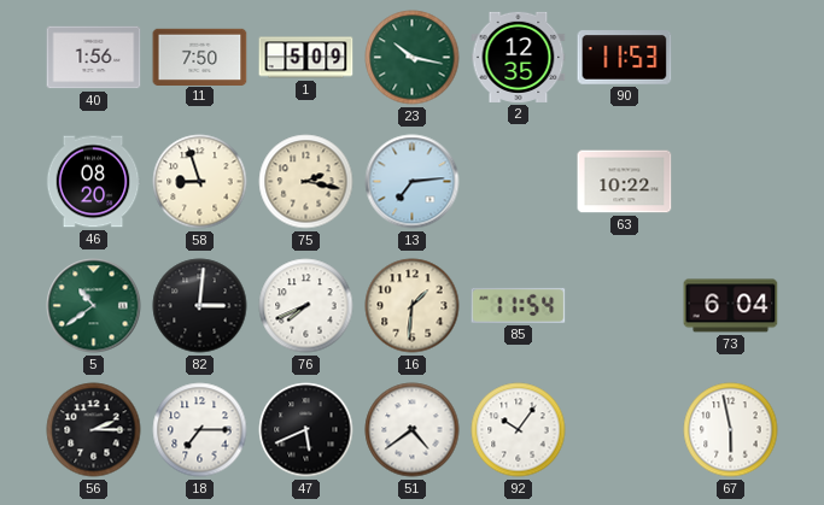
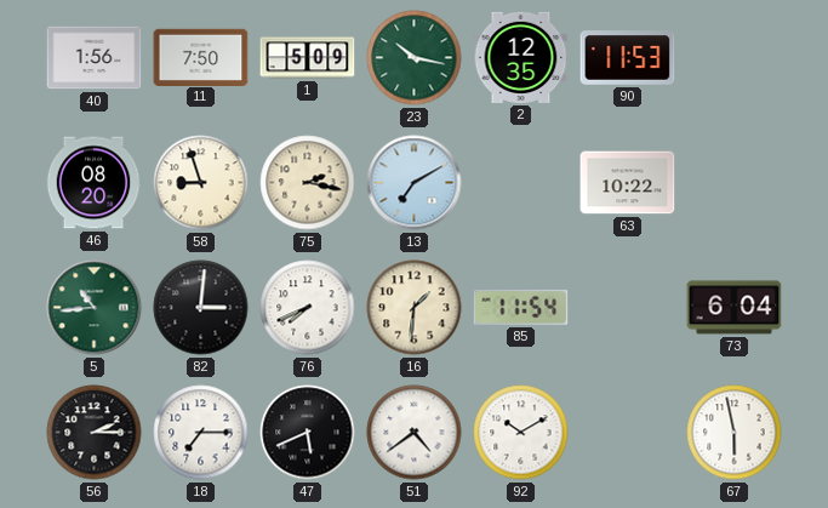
13: 7:14 -> 7:10 (415, 183)
5: 10:39 -> 10:44 (95, 308)
92: 10:06 -> 10:10 (521, 433)
